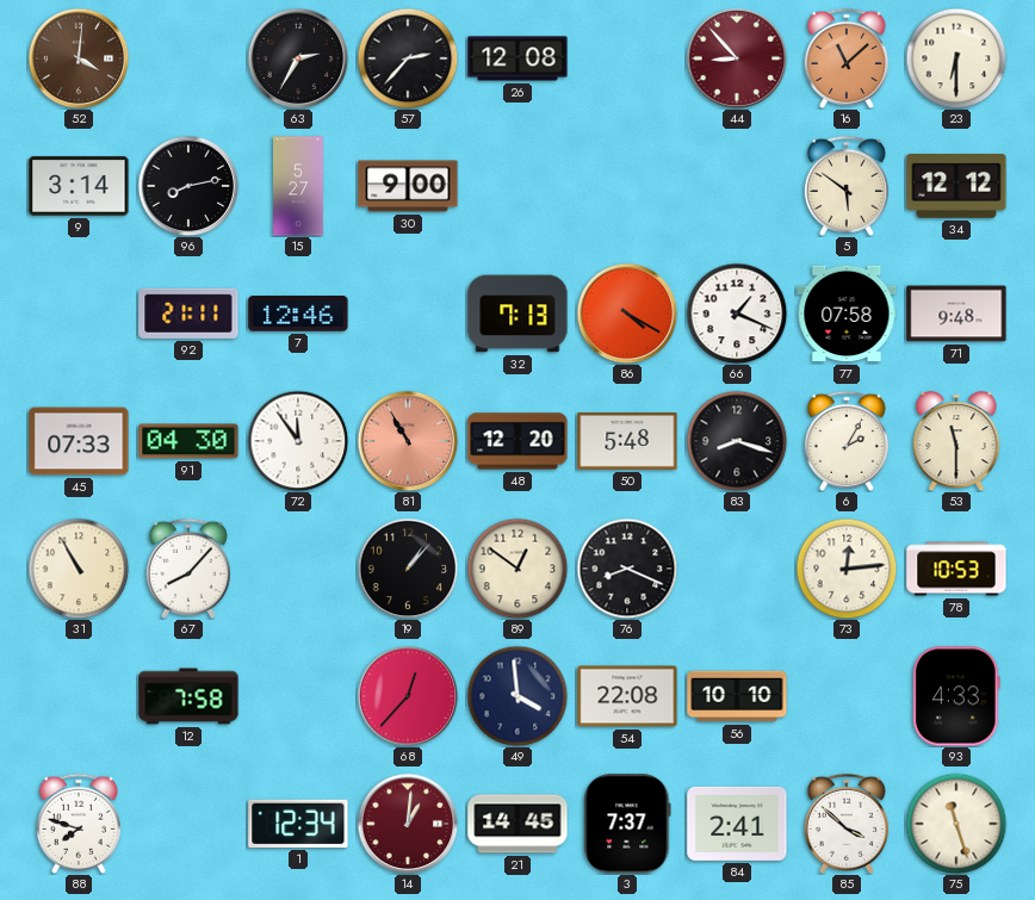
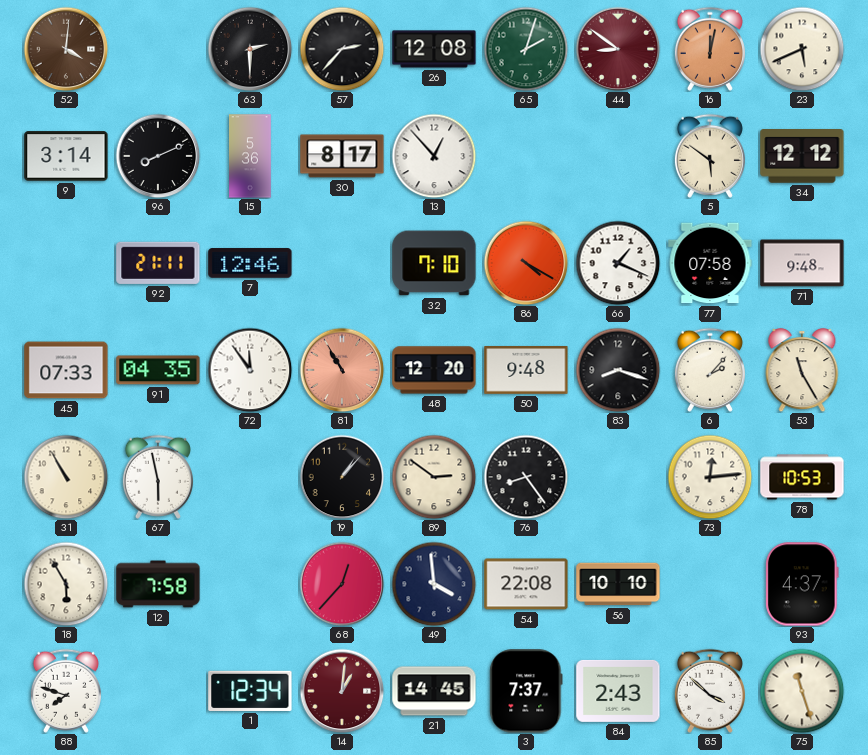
63: 2:35 -> 2:30 (250, 49)
65: none -> 2:03 (526, 49)
44: 8:53 -> 8:51 (618, 49)
16: 11:08 -> 12:02 (710, 49)
23: 6:30 -> 5:41 (802, 49)
96: 8:13 -> 8:11 (158, 156)
15: 5:27 -> 5:36 (251, 156)
30: 9:00 -> 8:17 (342, 156)
13: none -> 12:53 (434, 156)
32: 7:13 -> 7:10 (434, 263)
91: 04:30 -> 04:35 (158, 370)
50: 5:48 -> 9:48 (526, 371)
6: 2:05 -> 2:07 (710, 370)
53: 11:30 -> 11:25 (802, 370)
67: 8:07 -> 5:58 (158, 477)
89: 12:51 -> 2:51 (434, 477)
76: 8:19 -> 8:24 (526, 477)
18: none -> 5:55 (66, 584)
93: 4:33 -> 4:37 (803, 584)
84: 2:41 -> 2:43 (618, 691)
